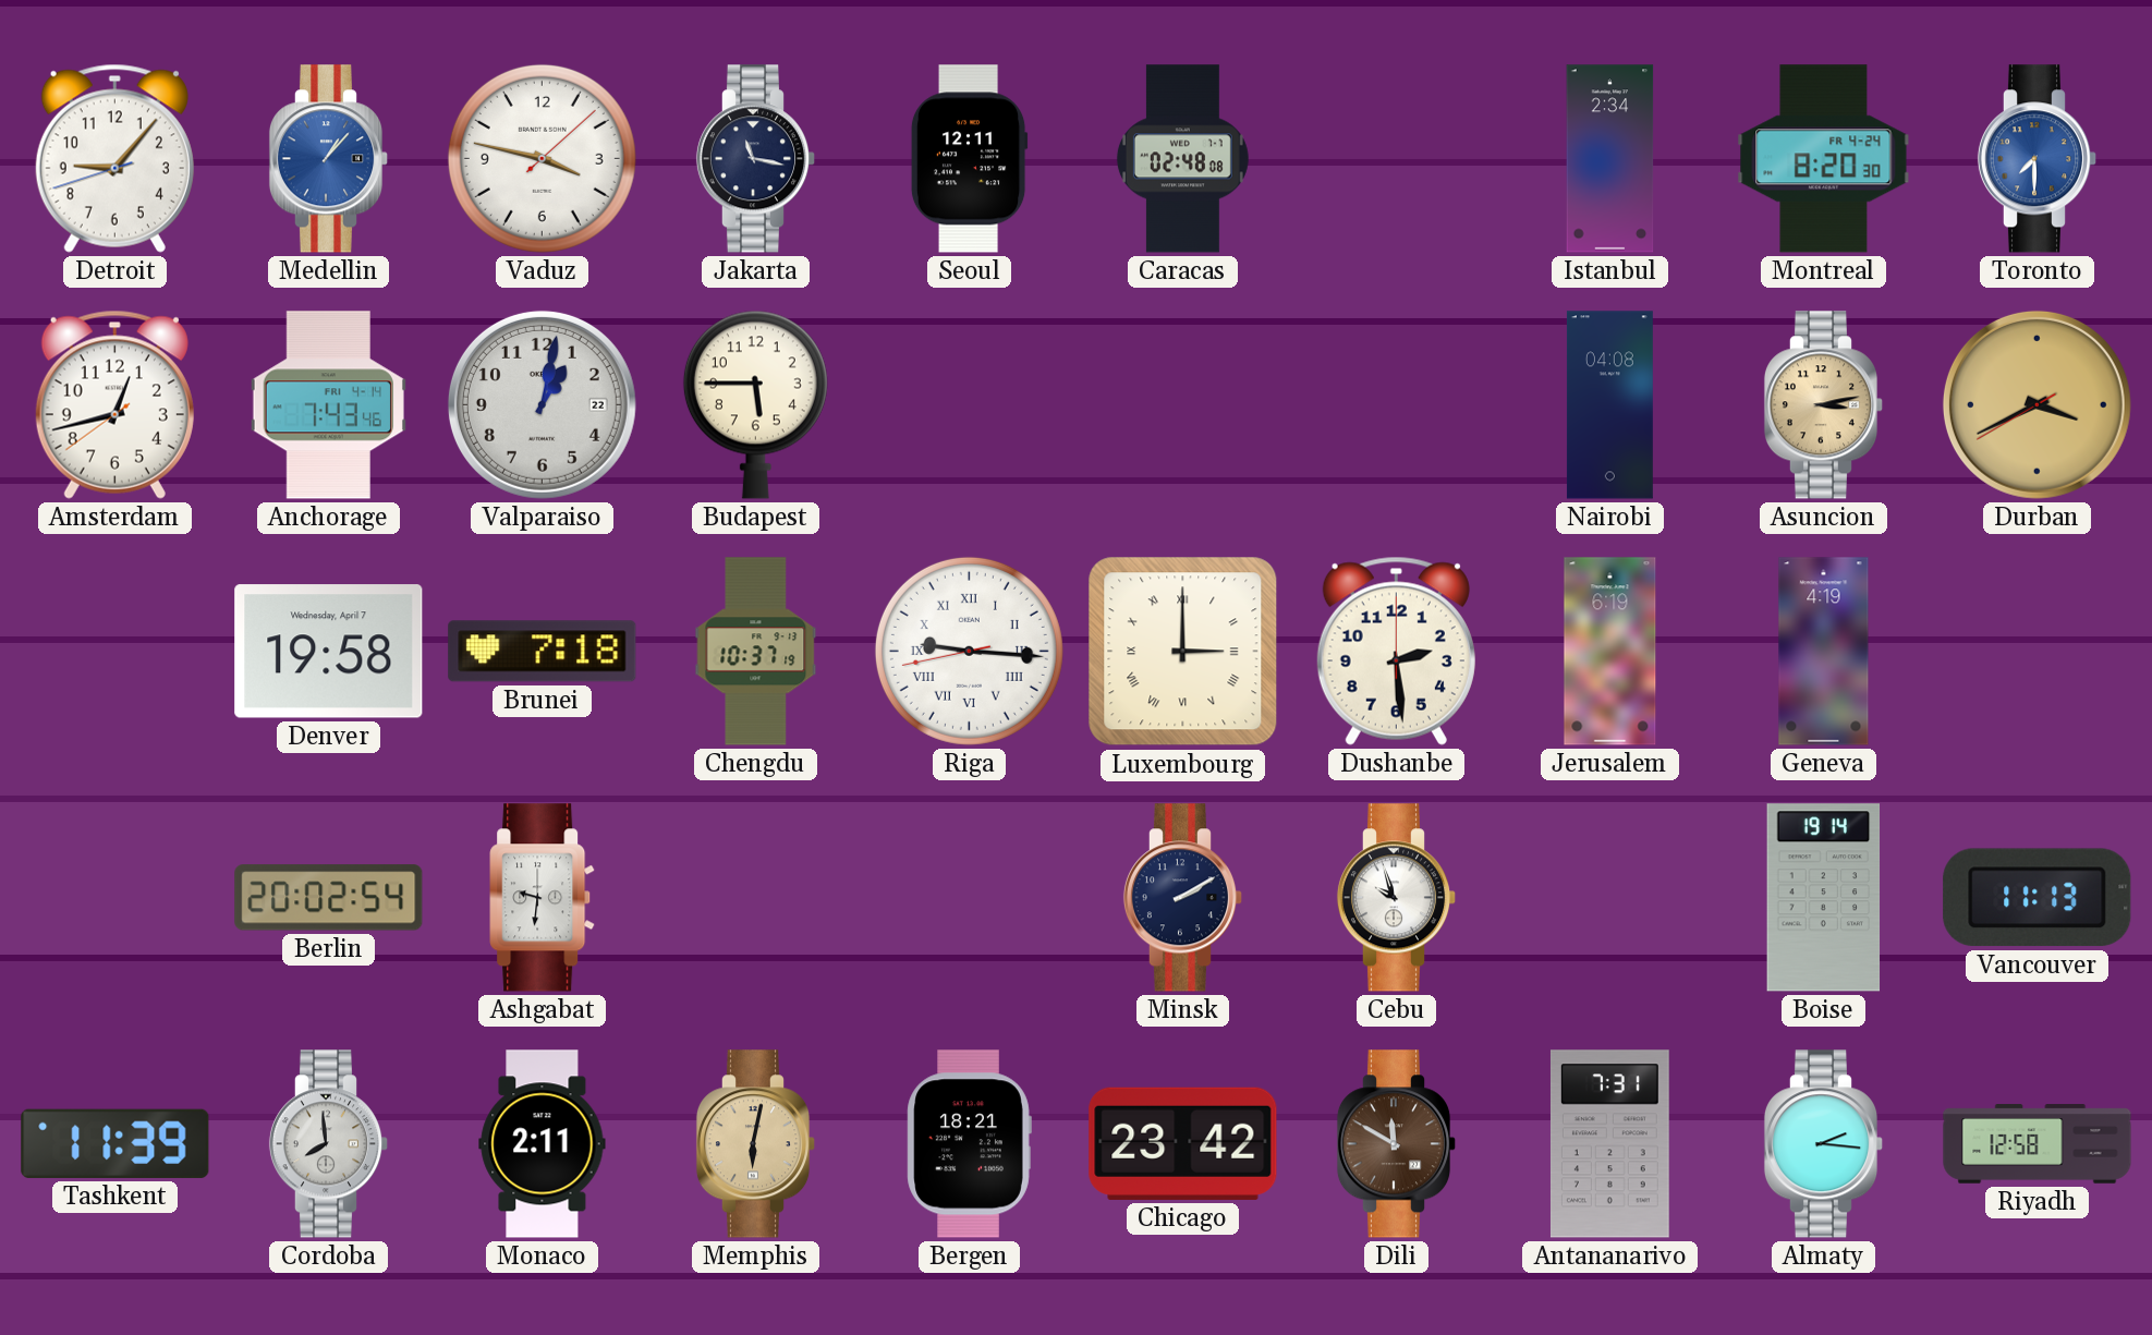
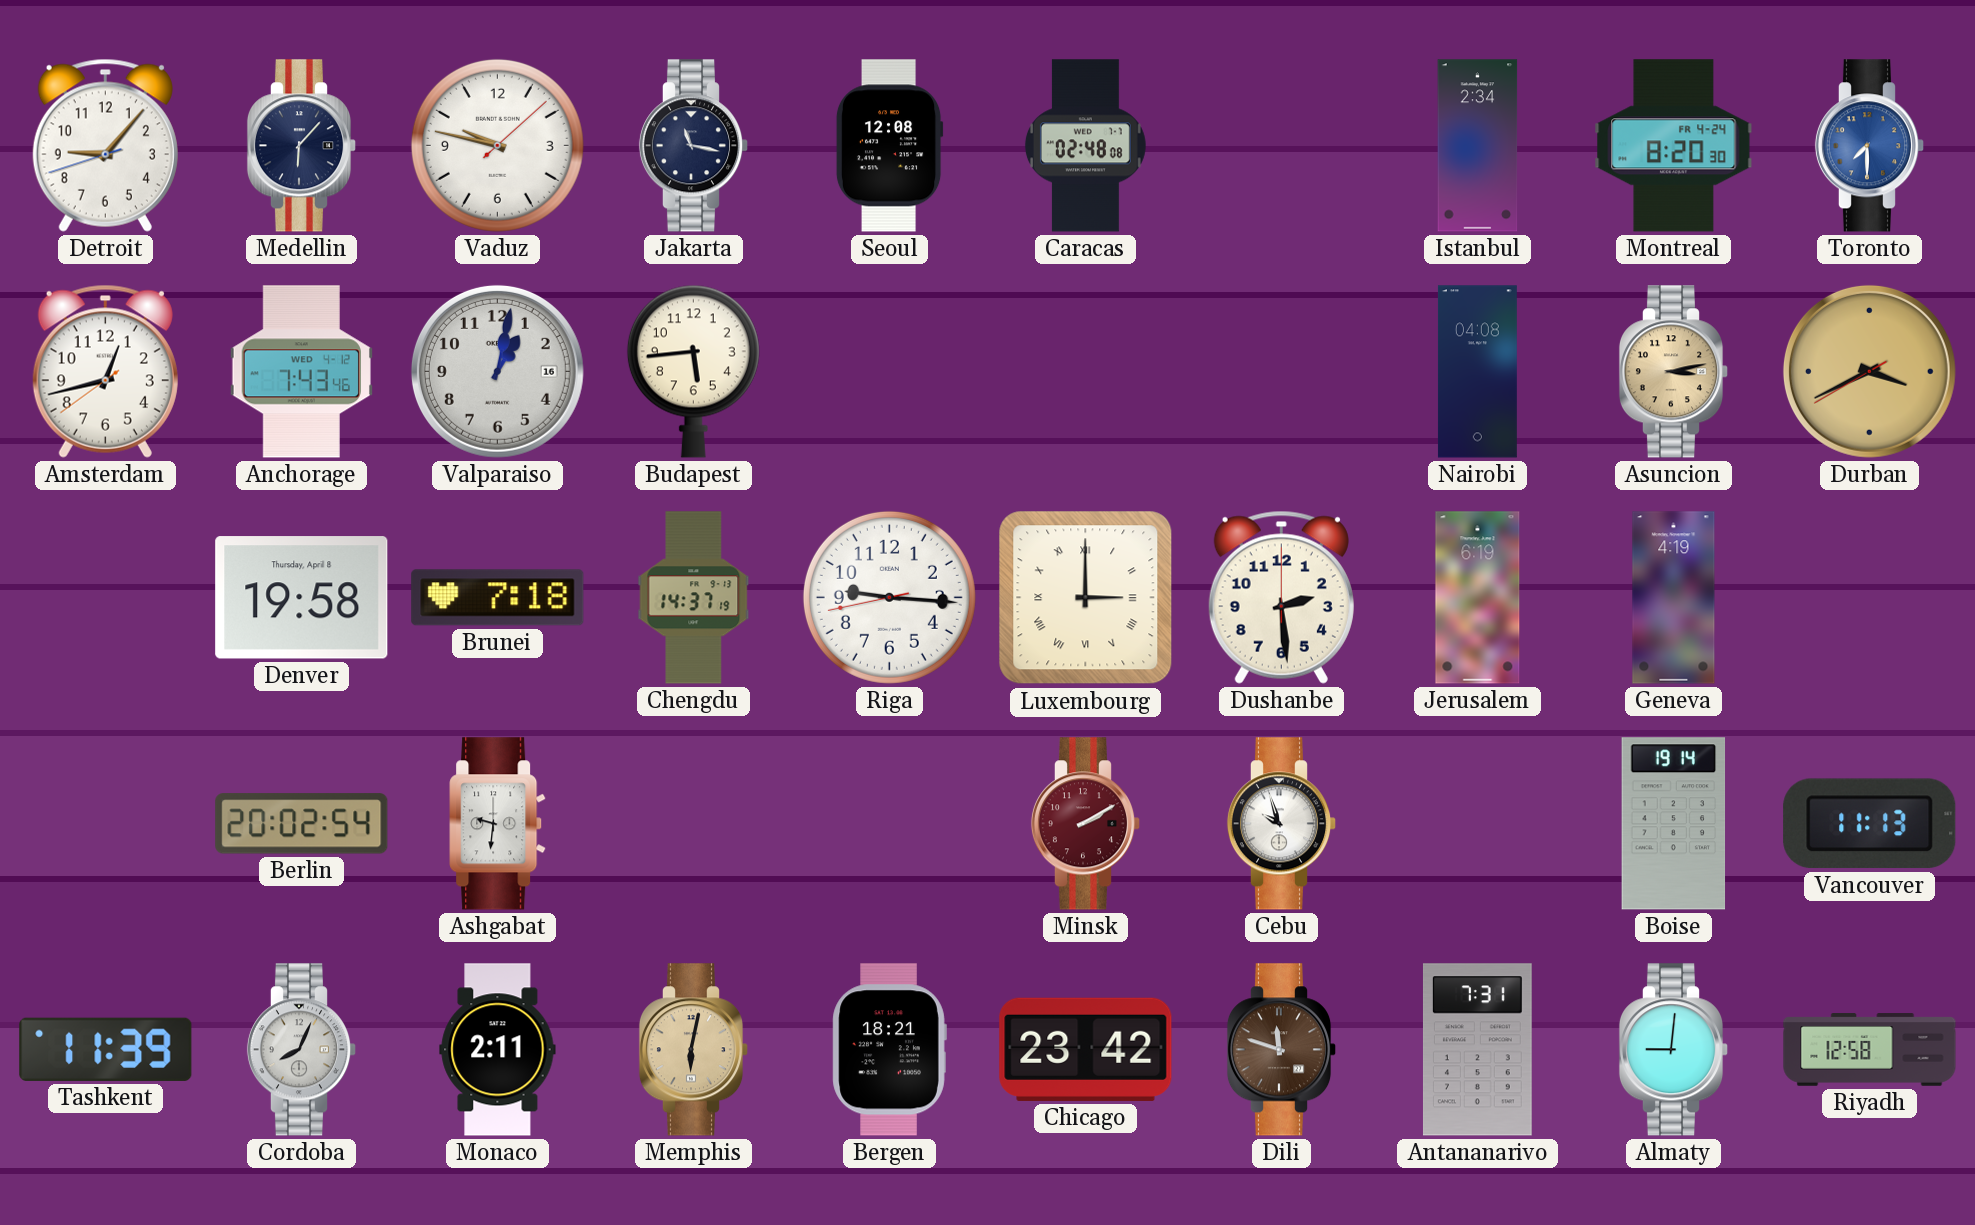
Medellin: 1:07 -> 6:07 (302, 146)
Medellin dial: blue -> navy (302, 146)
Vaduz: 3:47 -> 9:47 (497, 145)
Seoul: 12:11 -> 12:08 (889, 146)
Anchorage date: FRI 4-14 -> WED 4-12 (301, 372)
Valparaiso date: 22 -> 16 (497, 371)
Budapest: 5:45 -> 5:44 (693, 371)
Denver date: Wednesday, April 7 -> Thursday, April 8 (302, 598)
Chengdu: 10:37 -> 14:37 (694, 598)
Riga numerals: Roman -> Arabic (889, 597)
Minsk dial: navy -> burgundy (1086, 824)
Cordoba: 7:59 -> 8:04 (302, 1050)
Dili: 11:50 -> 11:48 (1282, 1050)
Almaty: 2:16 -> 9:01 (1674, 1050)
